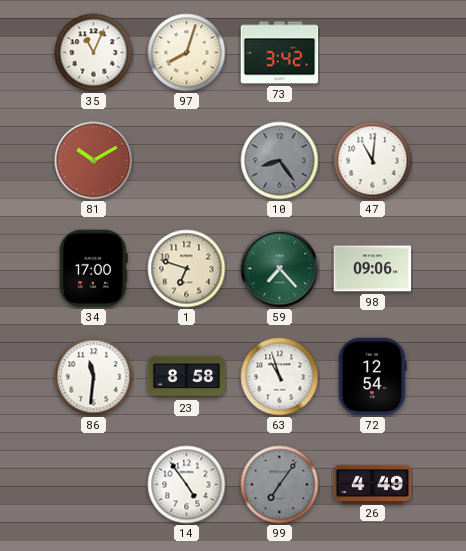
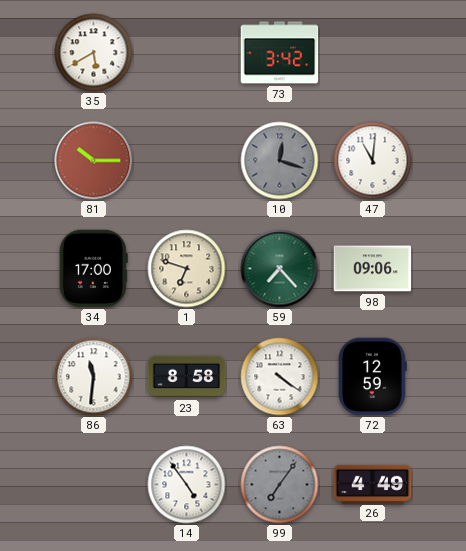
35: 11:04 -> 5:40 (94, 53)
97: 8:03 -> none (187, 53)
81: 10:10 -> 10:15 (94, 161)
10: 8:24 -> 12:18 (280, 161)
63: 10:57 -> 4:21 (280, 377)
72: 12:54 -> 12:59 (372, 377)
